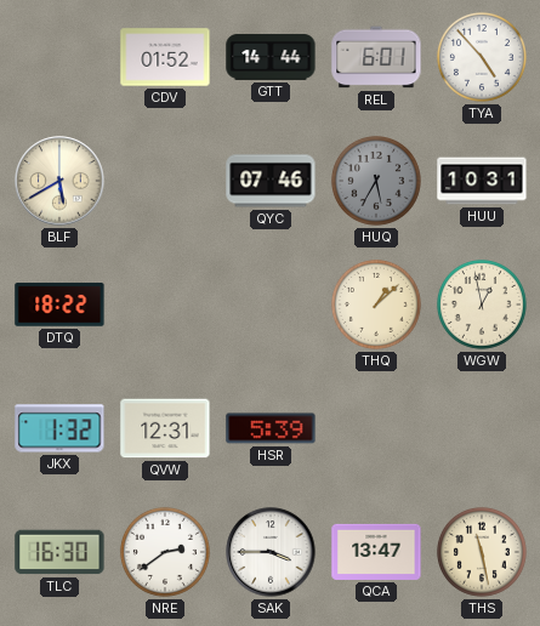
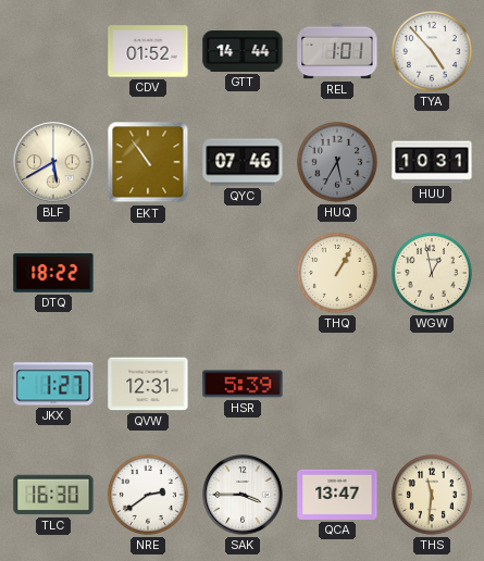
REL: 6:01 -> 1:01 (337, 51)
EKT: none -> 10:54 (148, 162)
THQ: 1:08 -> 1:05 (337, 273)
JKX: 1:32 -> 1:27 (53, 384)
THS: 11:28 -> 11:31 (432, 495)
